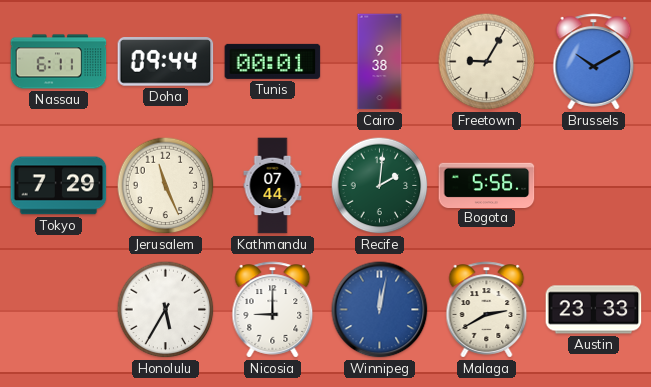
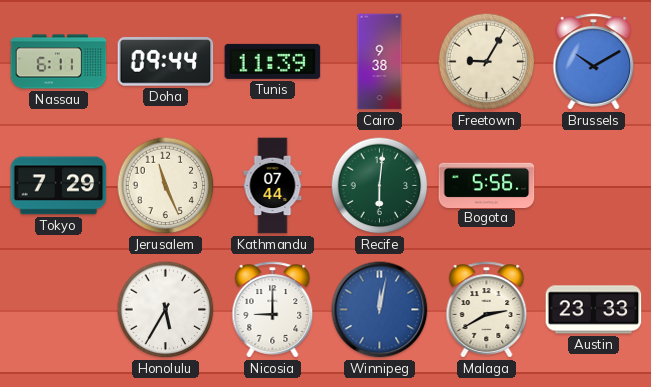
Tunis: 00:01 -> 11:39 (273, 61)
Recife: 2:01 -> 6:01 (380, 186)
